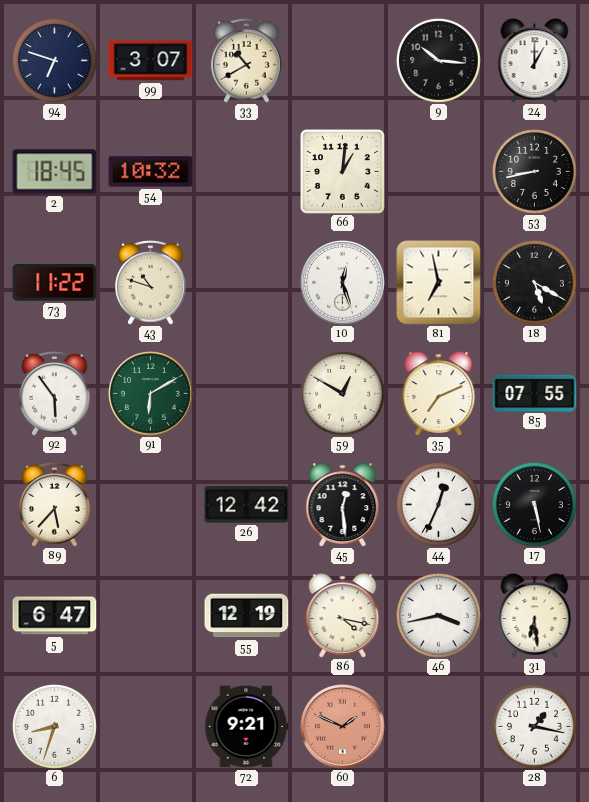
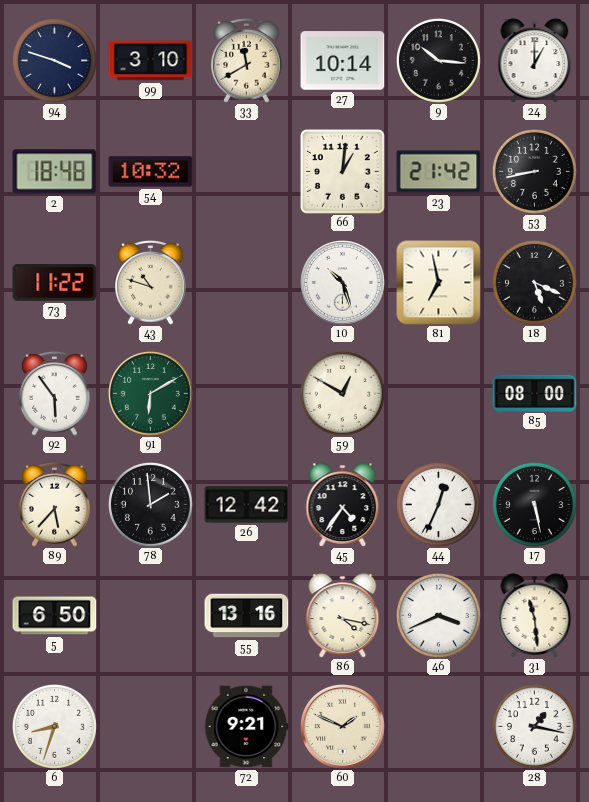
94: 6:48 -> 3:48 (54, 60)
99: 3:07 -> 3:10 (151, 61)
33: 10:40 -> 11:40 (247, 60)
27: none -> 10:14 (343, 61)
2: 18:45 -> 18:48 (55, 172)
23: none -> 21:42 (439, 172)
10: 12:27 -> 10:27 (343, 283)
18: 5:20 -> 5:19 (534, 282)
35: 7:11 -> none (439, 394)
85: 07:55 -> 08:00 (535, 393)
78: none -> 1:59 (150, 504)
45: 12:29 -> 4:36 (343, 505)
5: 6:47 -> 6:50 (55, 616)
55: 12:19 -> 13:16 (247, 616)
46: 3:43 -> 3:41 (438, 615)
31: 6:29 -> 11:29 (535, 616)
60 dial: salmon -> cream (343, 727)
